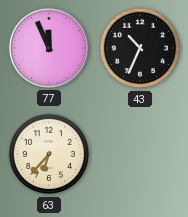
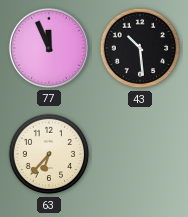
43: 10:34 -> 10:29 (140, 48)
